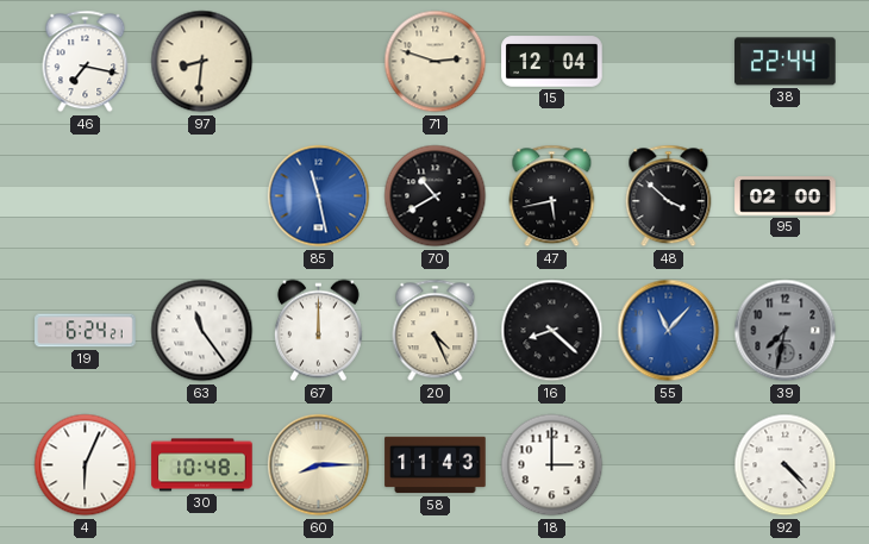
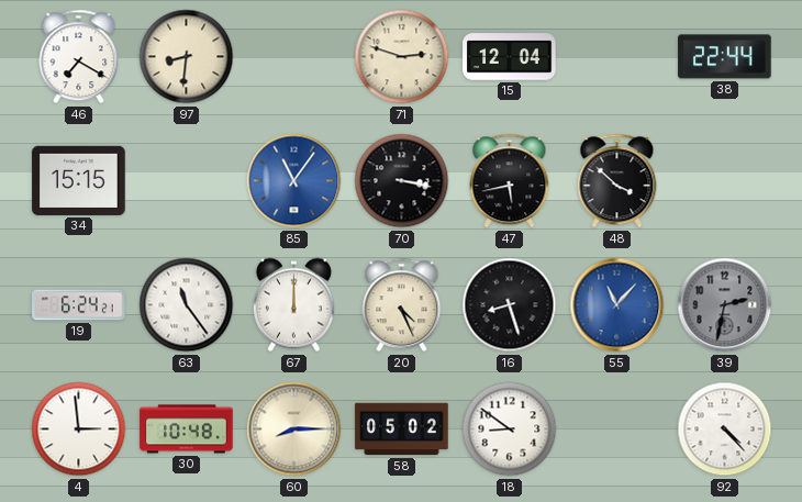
46: 7:17 -> 7:20 (79, 57)
34: none -> 15:15 (79, 180)
85: 11:28 -> 11:06 (294, 181)
70: 10:40 -> 3:17 (402, 181)
95: 02:00 -> none (786, 196)
16: 8:22 -> 8:27 (510, 305)
39: 7:32 -> 2:32 (725, 305)
4: 6:04 -> 2:59 (79, 430)
58: 11:43 -> 05:02 (402, 430)
18: 3:00 -> 8:51 (510, 430)
